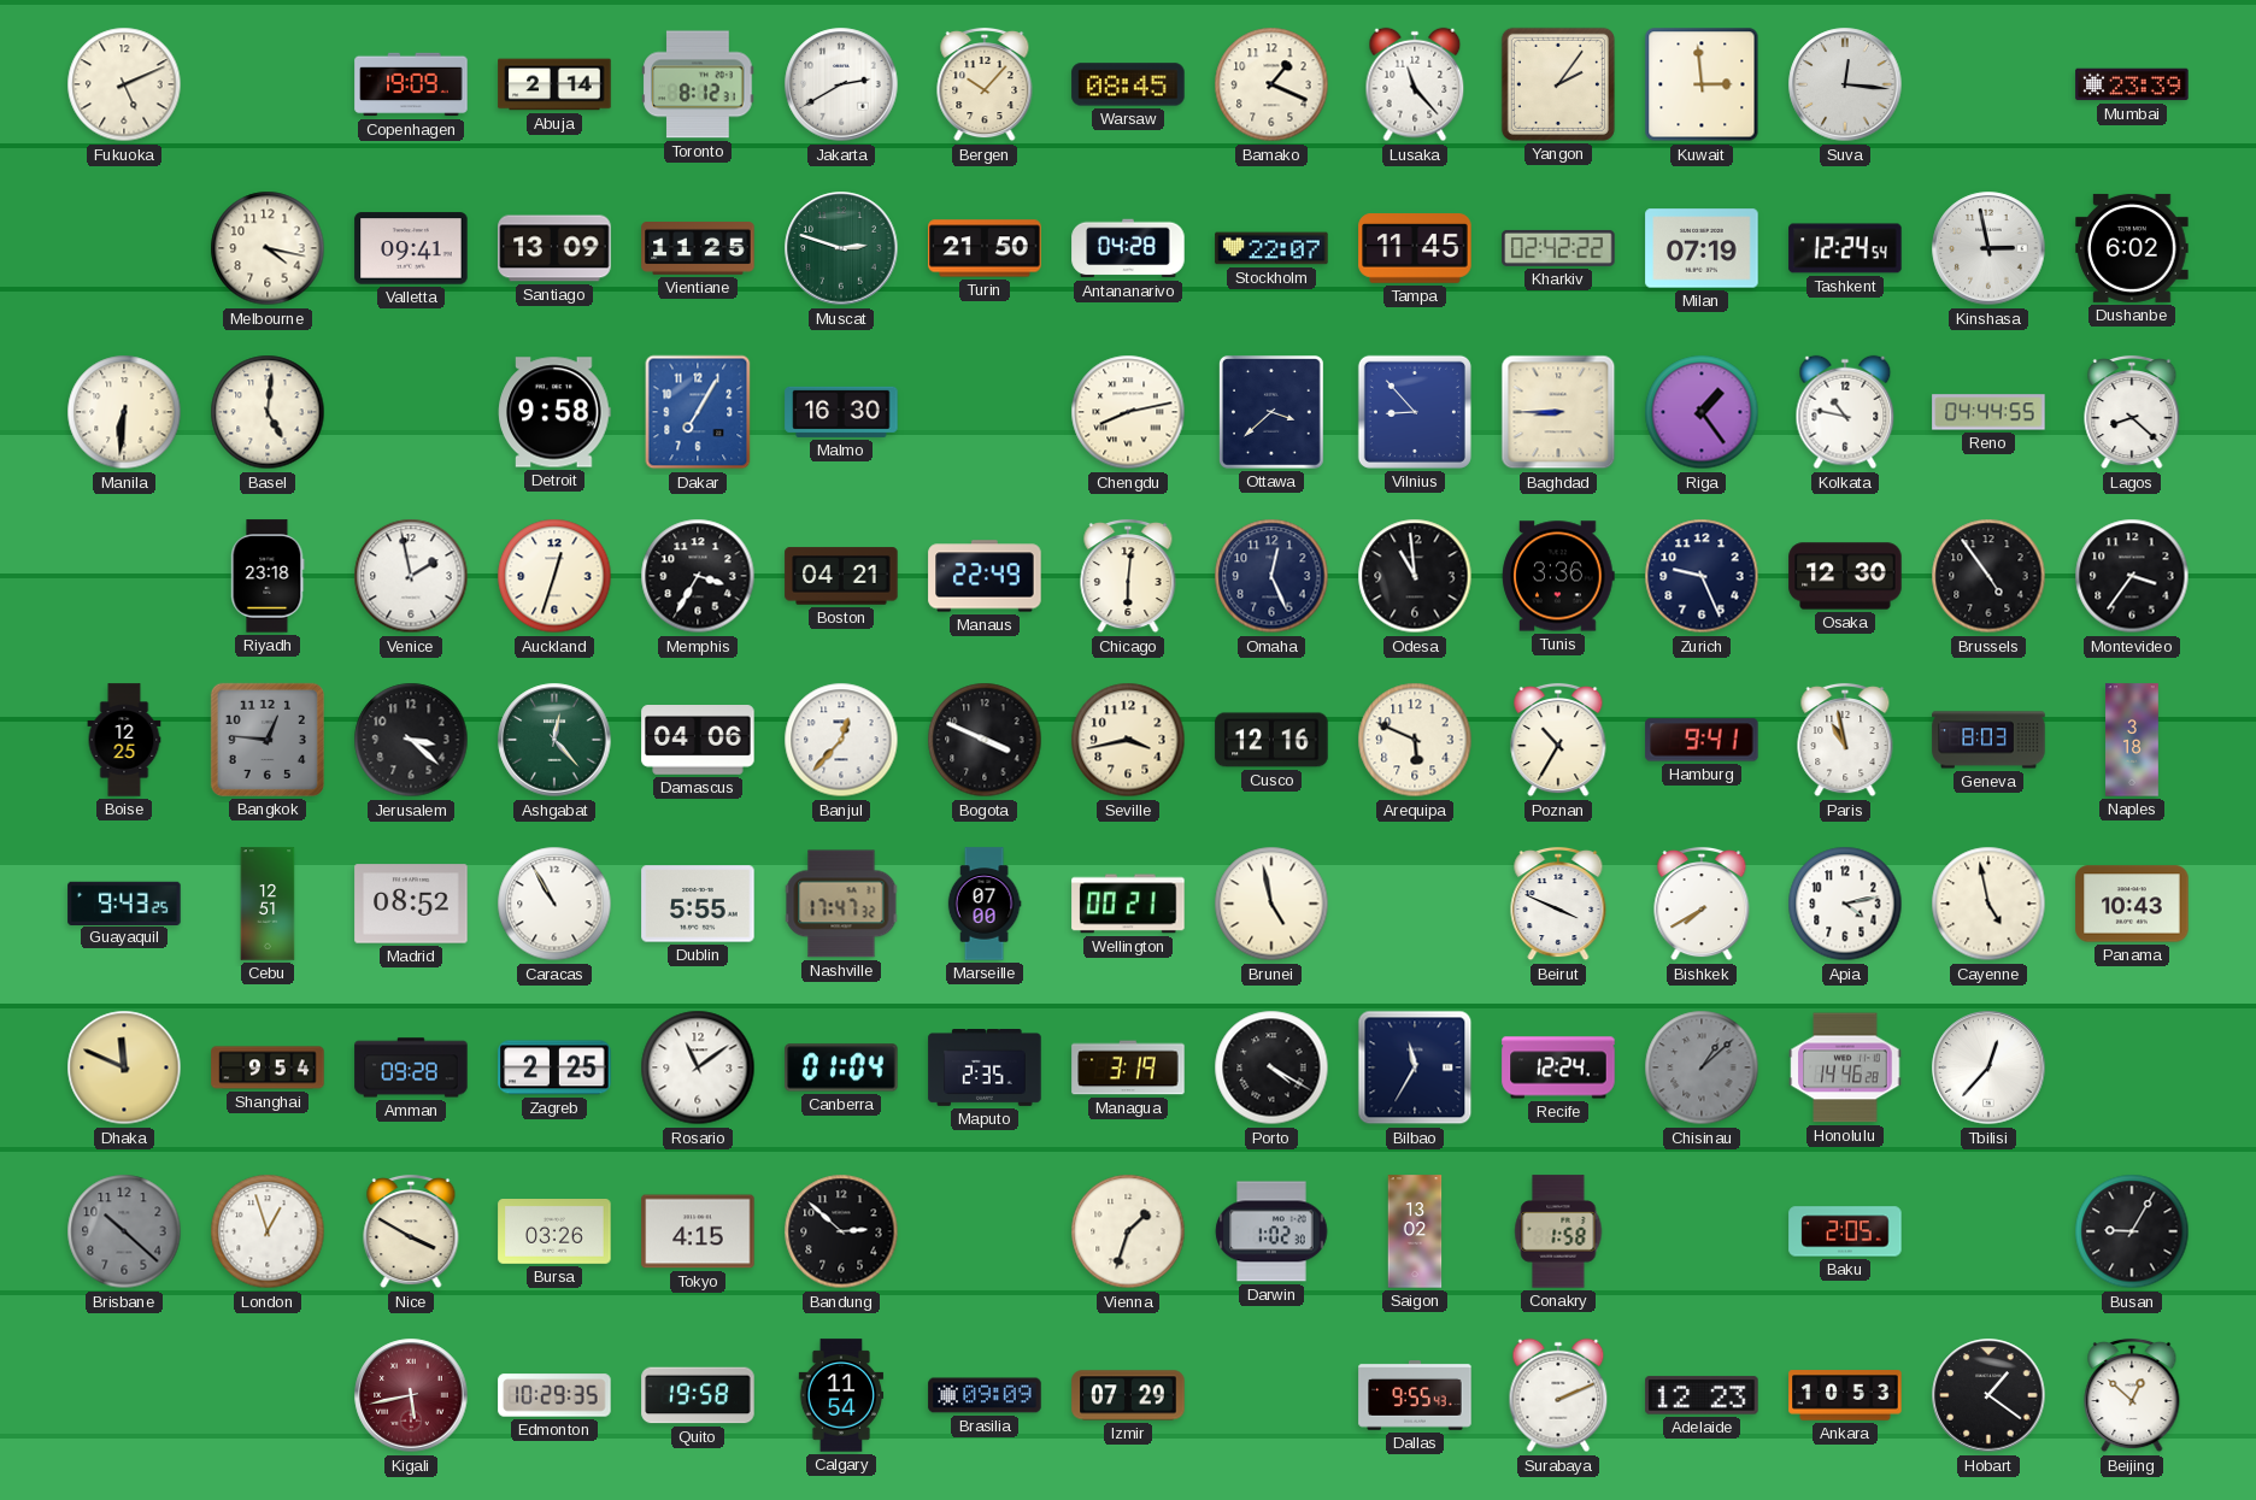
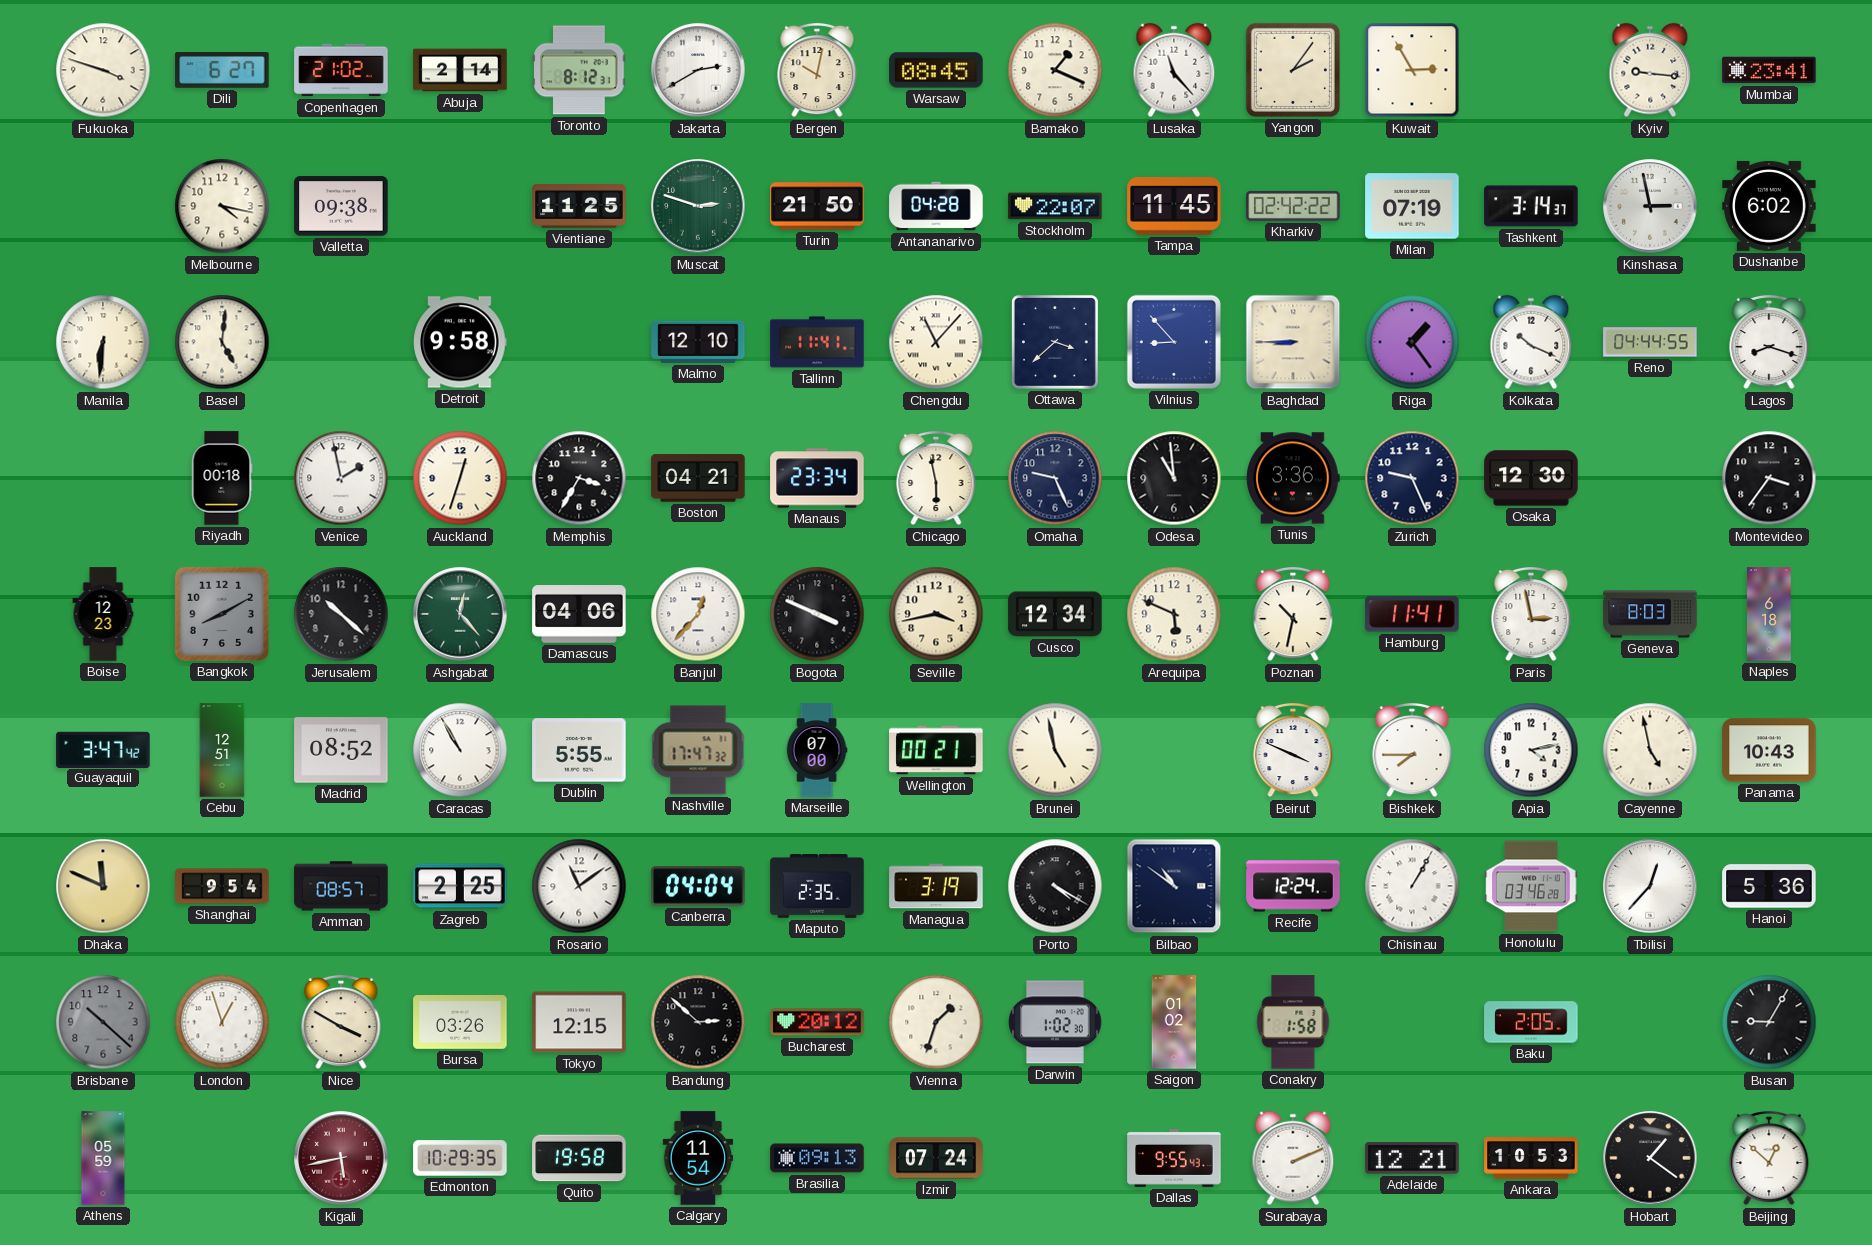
Fukuoka: 5:11 -> 3:48 (103, 70)
Dili: none -> 6:27 (222, 70)
Copenhagen: 19:09 -> 21:02 (341, 70)
Bergen: 10:07 -> 10:02 (817, 70)
Kuwait: 2:59 -> 2:55 (1412, 70)
Suva: 12:16 -> none (1845, 84)
Kyiv: none -> 9:16 (1650, 70)
Mumbai: 23:39 -> 23:41 (1769, 70)
Valletta: 09:41 -> 09:38 (341, 206)
Santiago: 13:09 -> none (554, 248)
Tashkent: 12:24 -> 3:14 (1531, 206)
Dakar: 7:05 -> none (698, 412)
Malmo: 16:30 -> 12:10 (698, 342)
Tallinn: none -> 11:41 (817, 342)
Chengdu: 8:13 -> 11:07 (936, 342)
Kolkata: 10:47 -> 10:19 (1531, 342)
Lagos: 8:22 -> 8:18 (1769, 342)
Riyadh: 23:18 -> 00:18 (222, 478)
Manaus: 22:49 -> 23:34 (817, 478)
Chicago: 6:01 -> 5:58 (936, 478)
Omaha: 12:26 -> 9:26 (1055, 478)
Brussels: 4:54 -> none (1988, 576)
Boise: 12:25 -> 12:23 (103, 614)
Bangkok: 12:46 -> 8:10 (222, 614)
Jerusalem: 3:22 -> 10:22 (341, 614)
Cusco: 12:16 -> 12:34 (1055, 614)
Poznan: 10:35 -> 10:32 (1293, 614)
Hamburg: 9:41 -> 11:41 (1412, 614)
Paris: 10:58 -> 2:58 (1531, 614)
Naples: 3:18 -> 6:18 (1769, 614)
Guayaquil: 9:43 -> 3:47 (103, 749)
Bishkek: 7:40 -> 7:45 (1412, 750)
Amman: 09:28 -> 08:57 (341, 886)
Canberra: 01:04 -> 04:04 (698, 886)
Bilbao: 11:35 -> 10:51 (1174, 886)
Chisinau: 1:08 -> 1:05 (1412, 886)
Chisinau dial: grey -> white (1412, 886)
Honolulu: 14:46 -> 03:46 (1531, 886)
Hanoi: none -> 5:36 (1769, 886)
Tokyo: 4:15 -> 12:15 (579, 1022)
Bucharest: none -> 20:12 (817, 1022)
Saigon: 13:02 -> 01:02 (1174, 1022)
Athens: none -> 05:59 (103, 1158)
Brasilia: 09:09 -> 09:13 (817, 1158)
Izmir: 07:29 -> 07:24 (936, 1158)
Adelaide: 12:23 -> 12:21 (1412, 1158)
